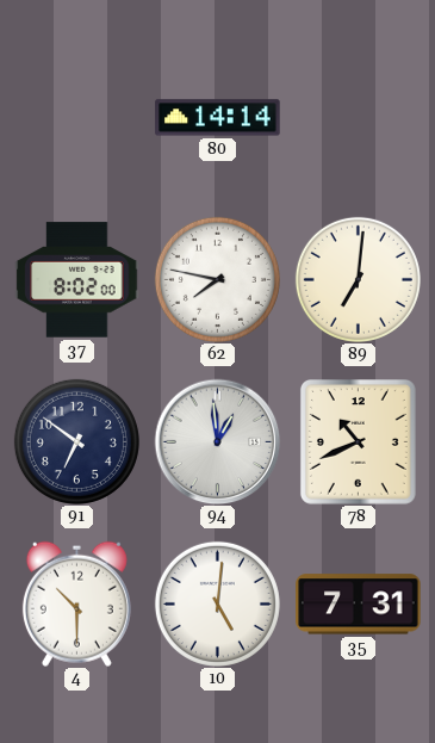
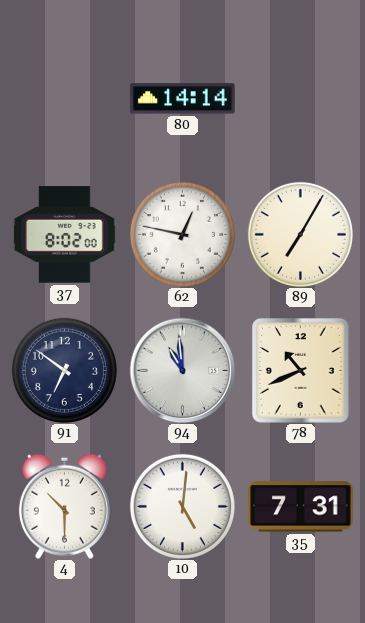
62: 7:47 -> 12:47 (182, 234)
89: 7:01 -> 7:05 (300, 234)
94: 12:59 -> 10:59 (182, 370)
